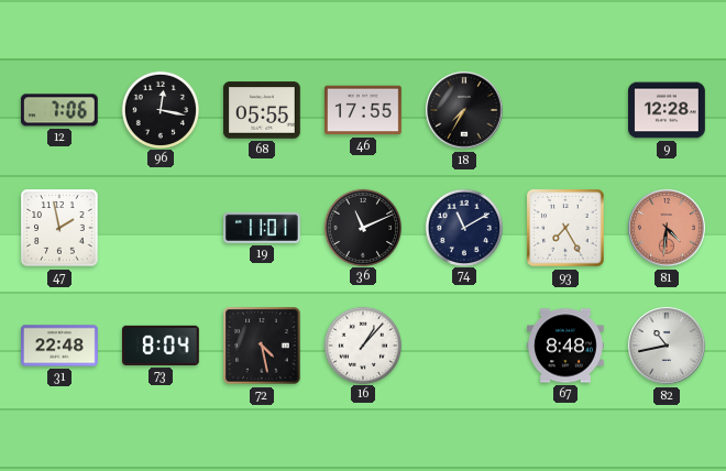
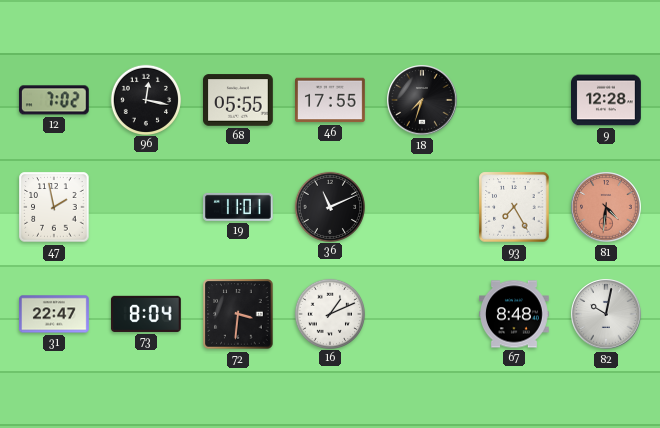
12: 7:06 -> 7:02 (54, 100)
18: 7:35 -> 7:33 (422, 100)
74: 11:10 -> none (463, 227)
31: 22:48 -> 22:47 (55, 314)
72: 4:28 -> 3:31 (238, 314)
16: 1:07 -> 1:11 (329, 313)
82: 10:43 -> 10:02 (606, 314)
